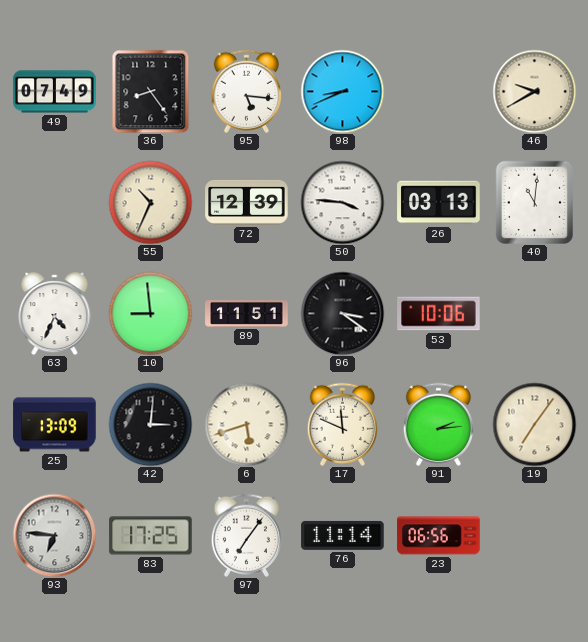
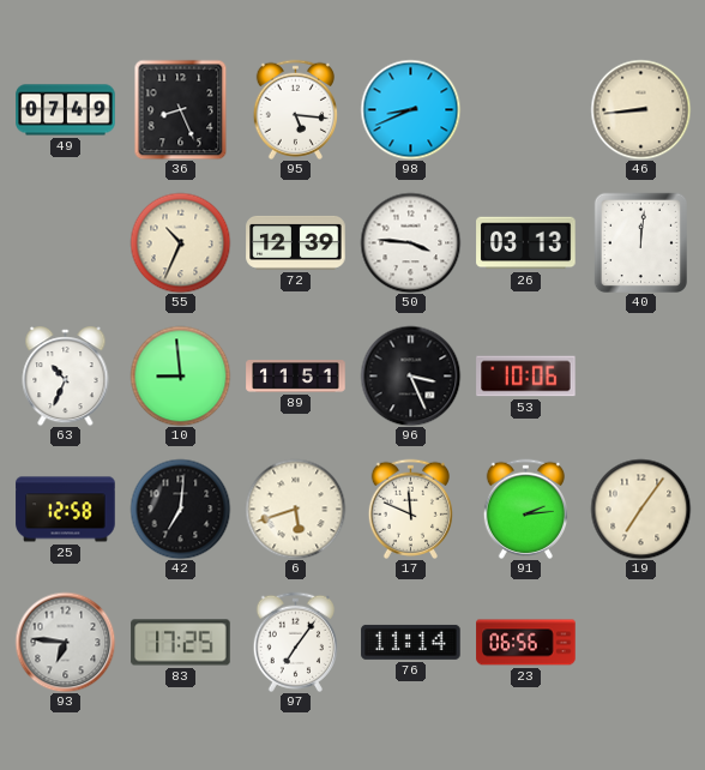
36: 8:24 -> 8:26 (181, 109)
46: 9:40 -> 8:44 (640, 109)
40: 11:01 -> 12:01 (640, 242)
63: 4:34 -> 10:34 (66, 377)
96: 3:21 -> 3:26 (410, 375)
25: 13:09 -> 12:58 (66, 510)
42: 3:01 -> 7:01 (180, 509)
